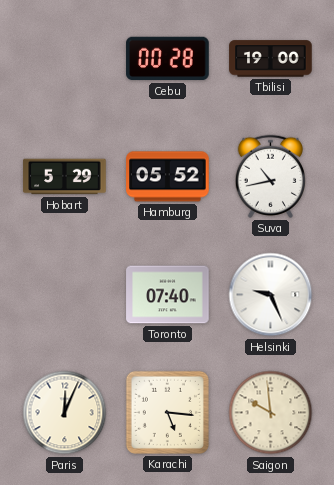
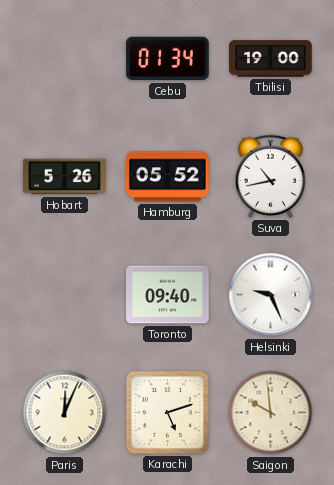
Cebu: 00:28 -> 01:34 (168, 59)
Hobart: 5:29 -> 5:26 (65, 177)
Toronto: 07:40 -> 09:40 (168, 295)
Karachi: 5:16 -> 5:12 (167, 412)
